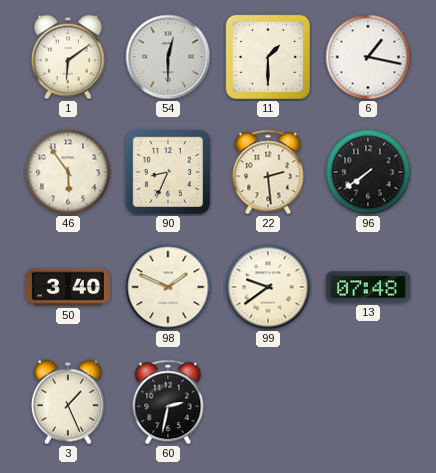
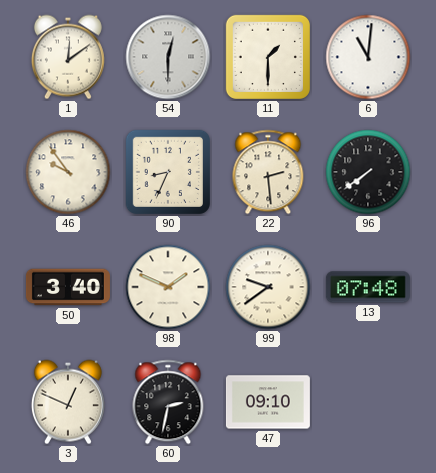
1: 6:09 -> 12:09 (68, 57)
6: 1:17 -> 11:01 (368, 57)
46: 5:54 -> 9:54 (68, 172)
3: 1:26 -> 12:49 (68, 402)
47: none -> 09:10 (268, 402)
